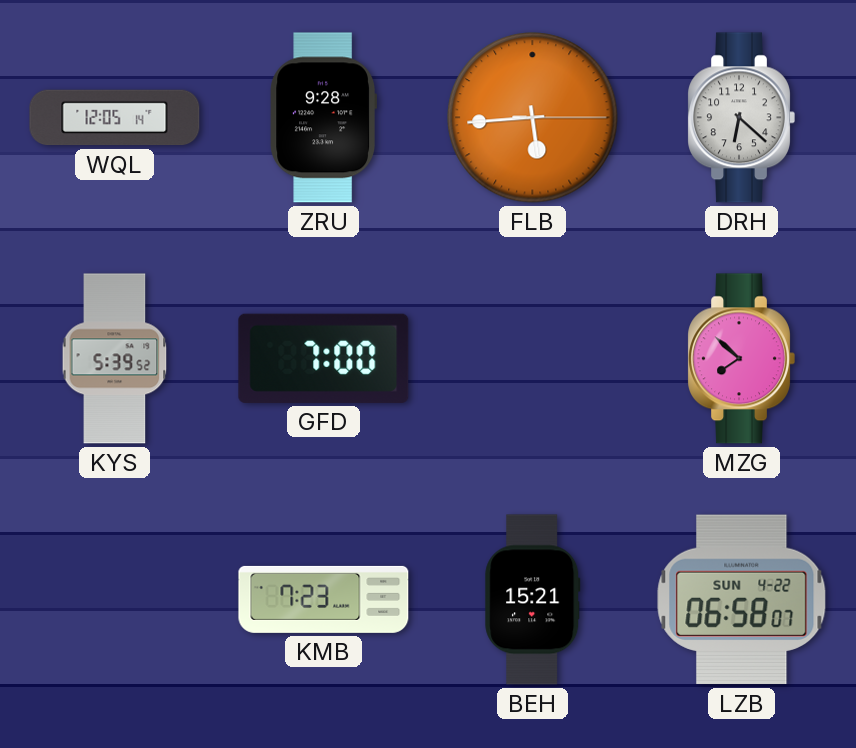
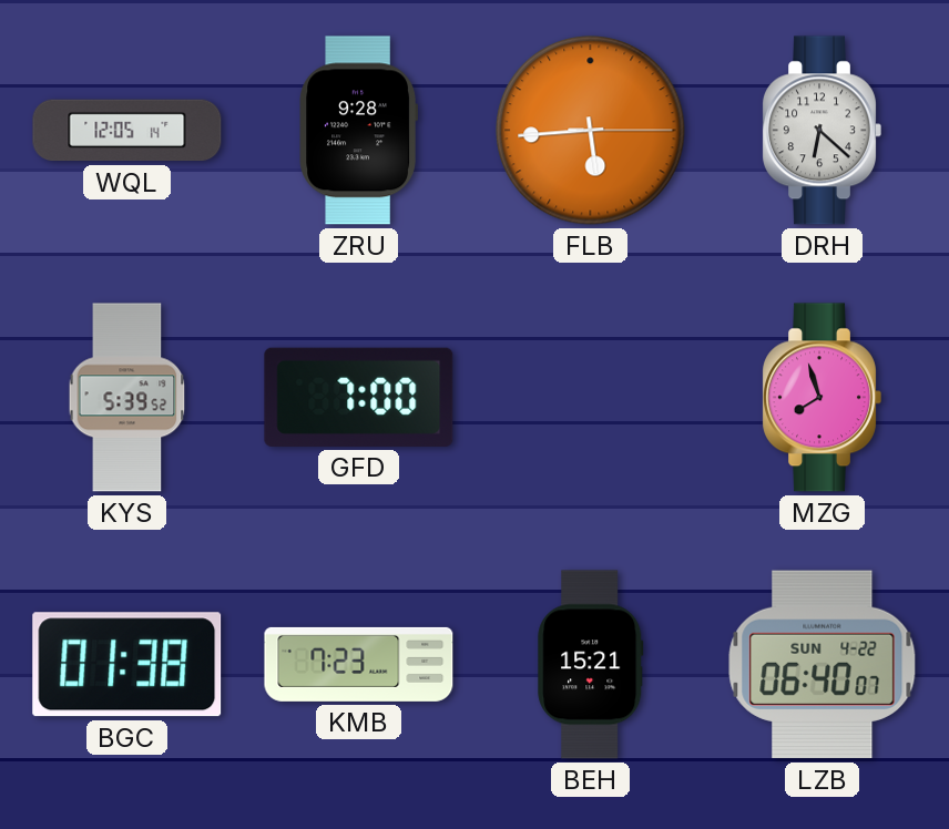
MZG: 7:52 -> 7:57 (822, 398)
BGC: none -> 01:38 (127, 665)
LZB: 06:58 -> 06:40 (823, 665)
